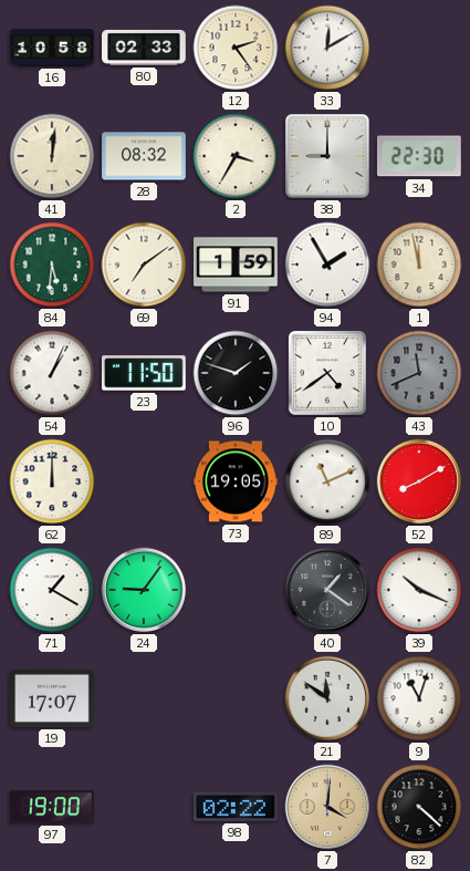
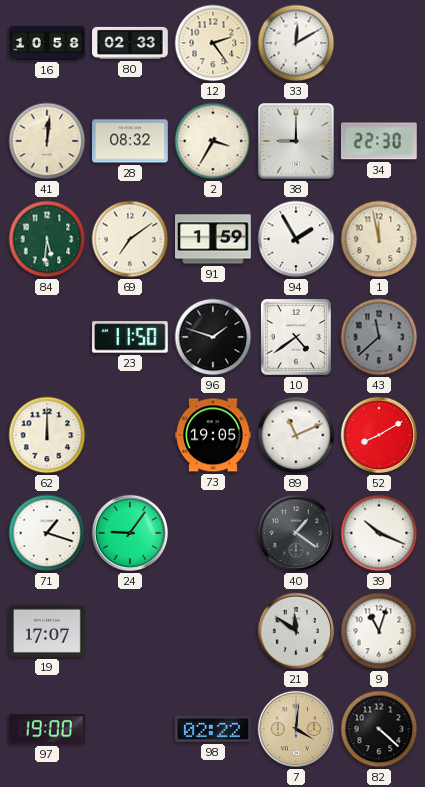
54: 1:04 -> none (52, 373)
43: 11:41 -> 11:38 (379, 337)
71: 1:20 -> 1:18 (47, 533)
